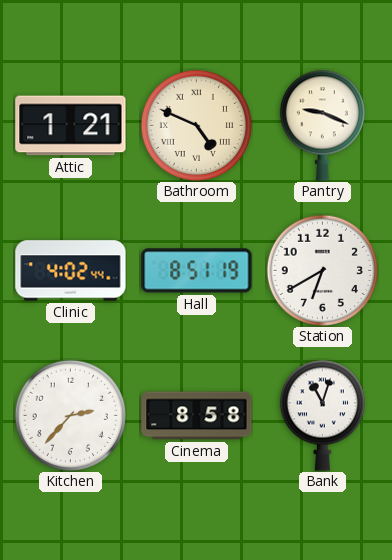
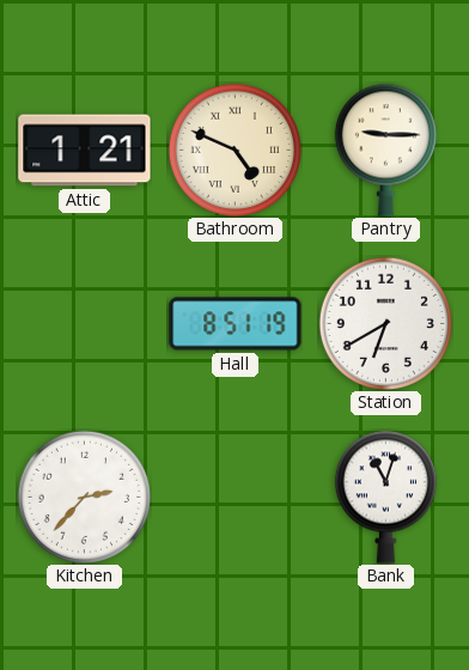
Pantry: 9:19 -> 9:15 (385, 150)
Clinic: 4:02 -> none (71, 271)
Cinema: 8:58 -> none (197, 416)
